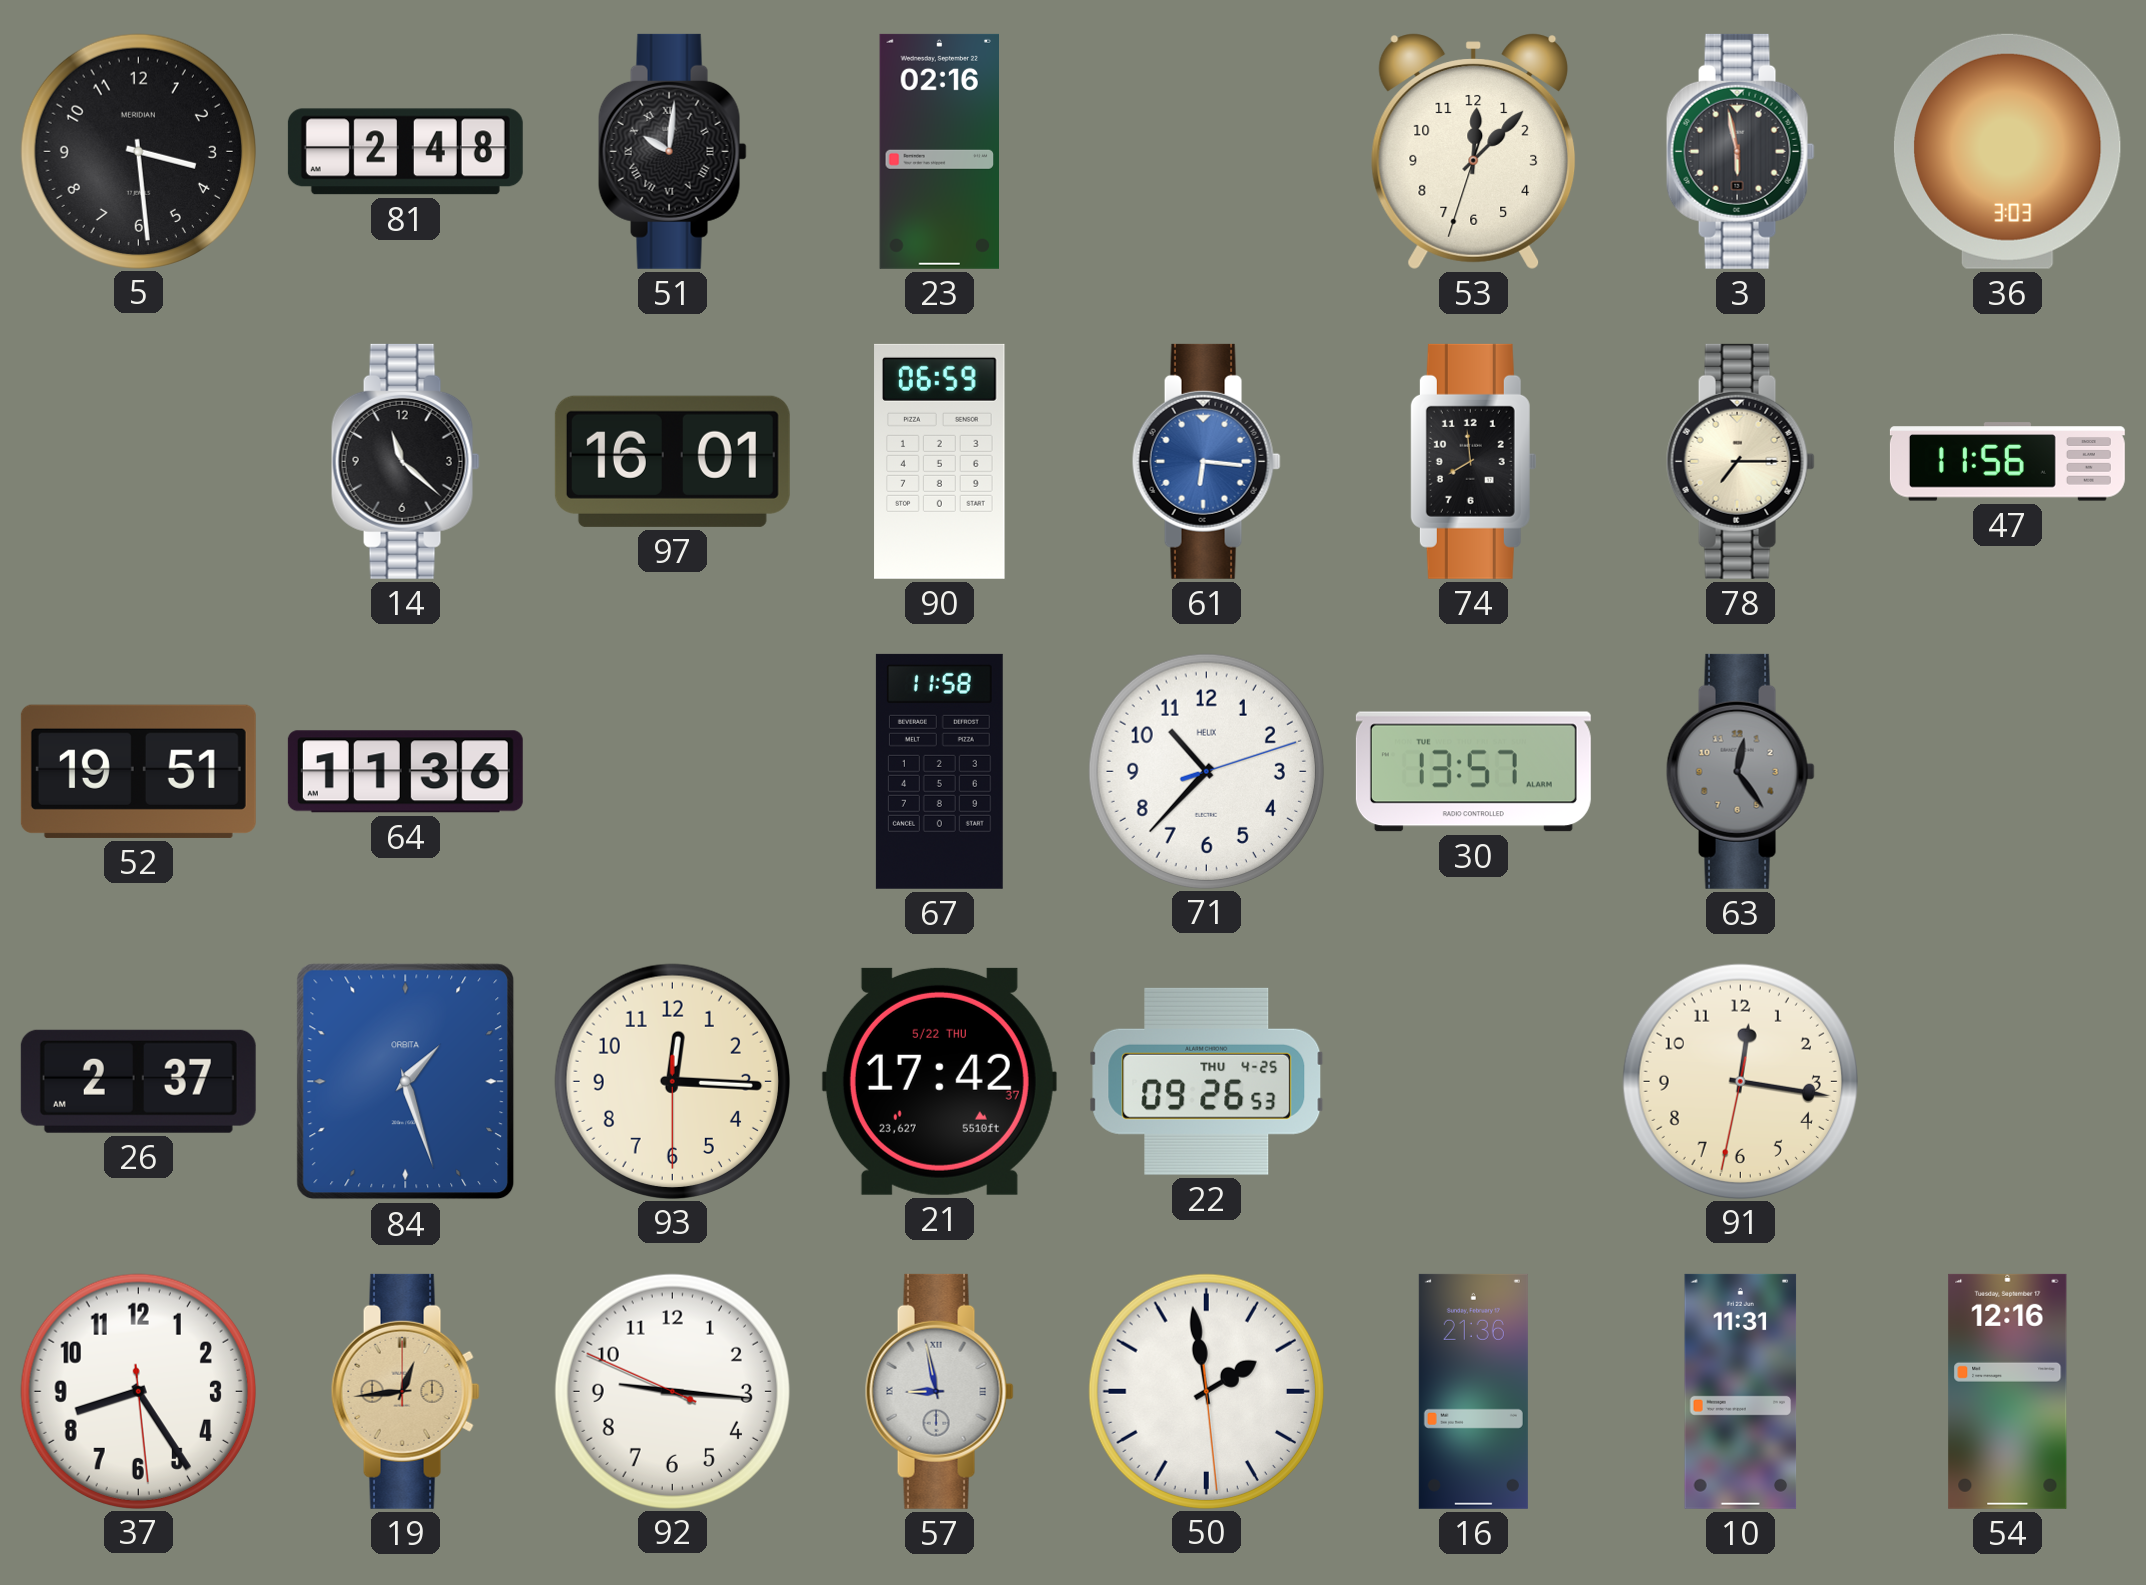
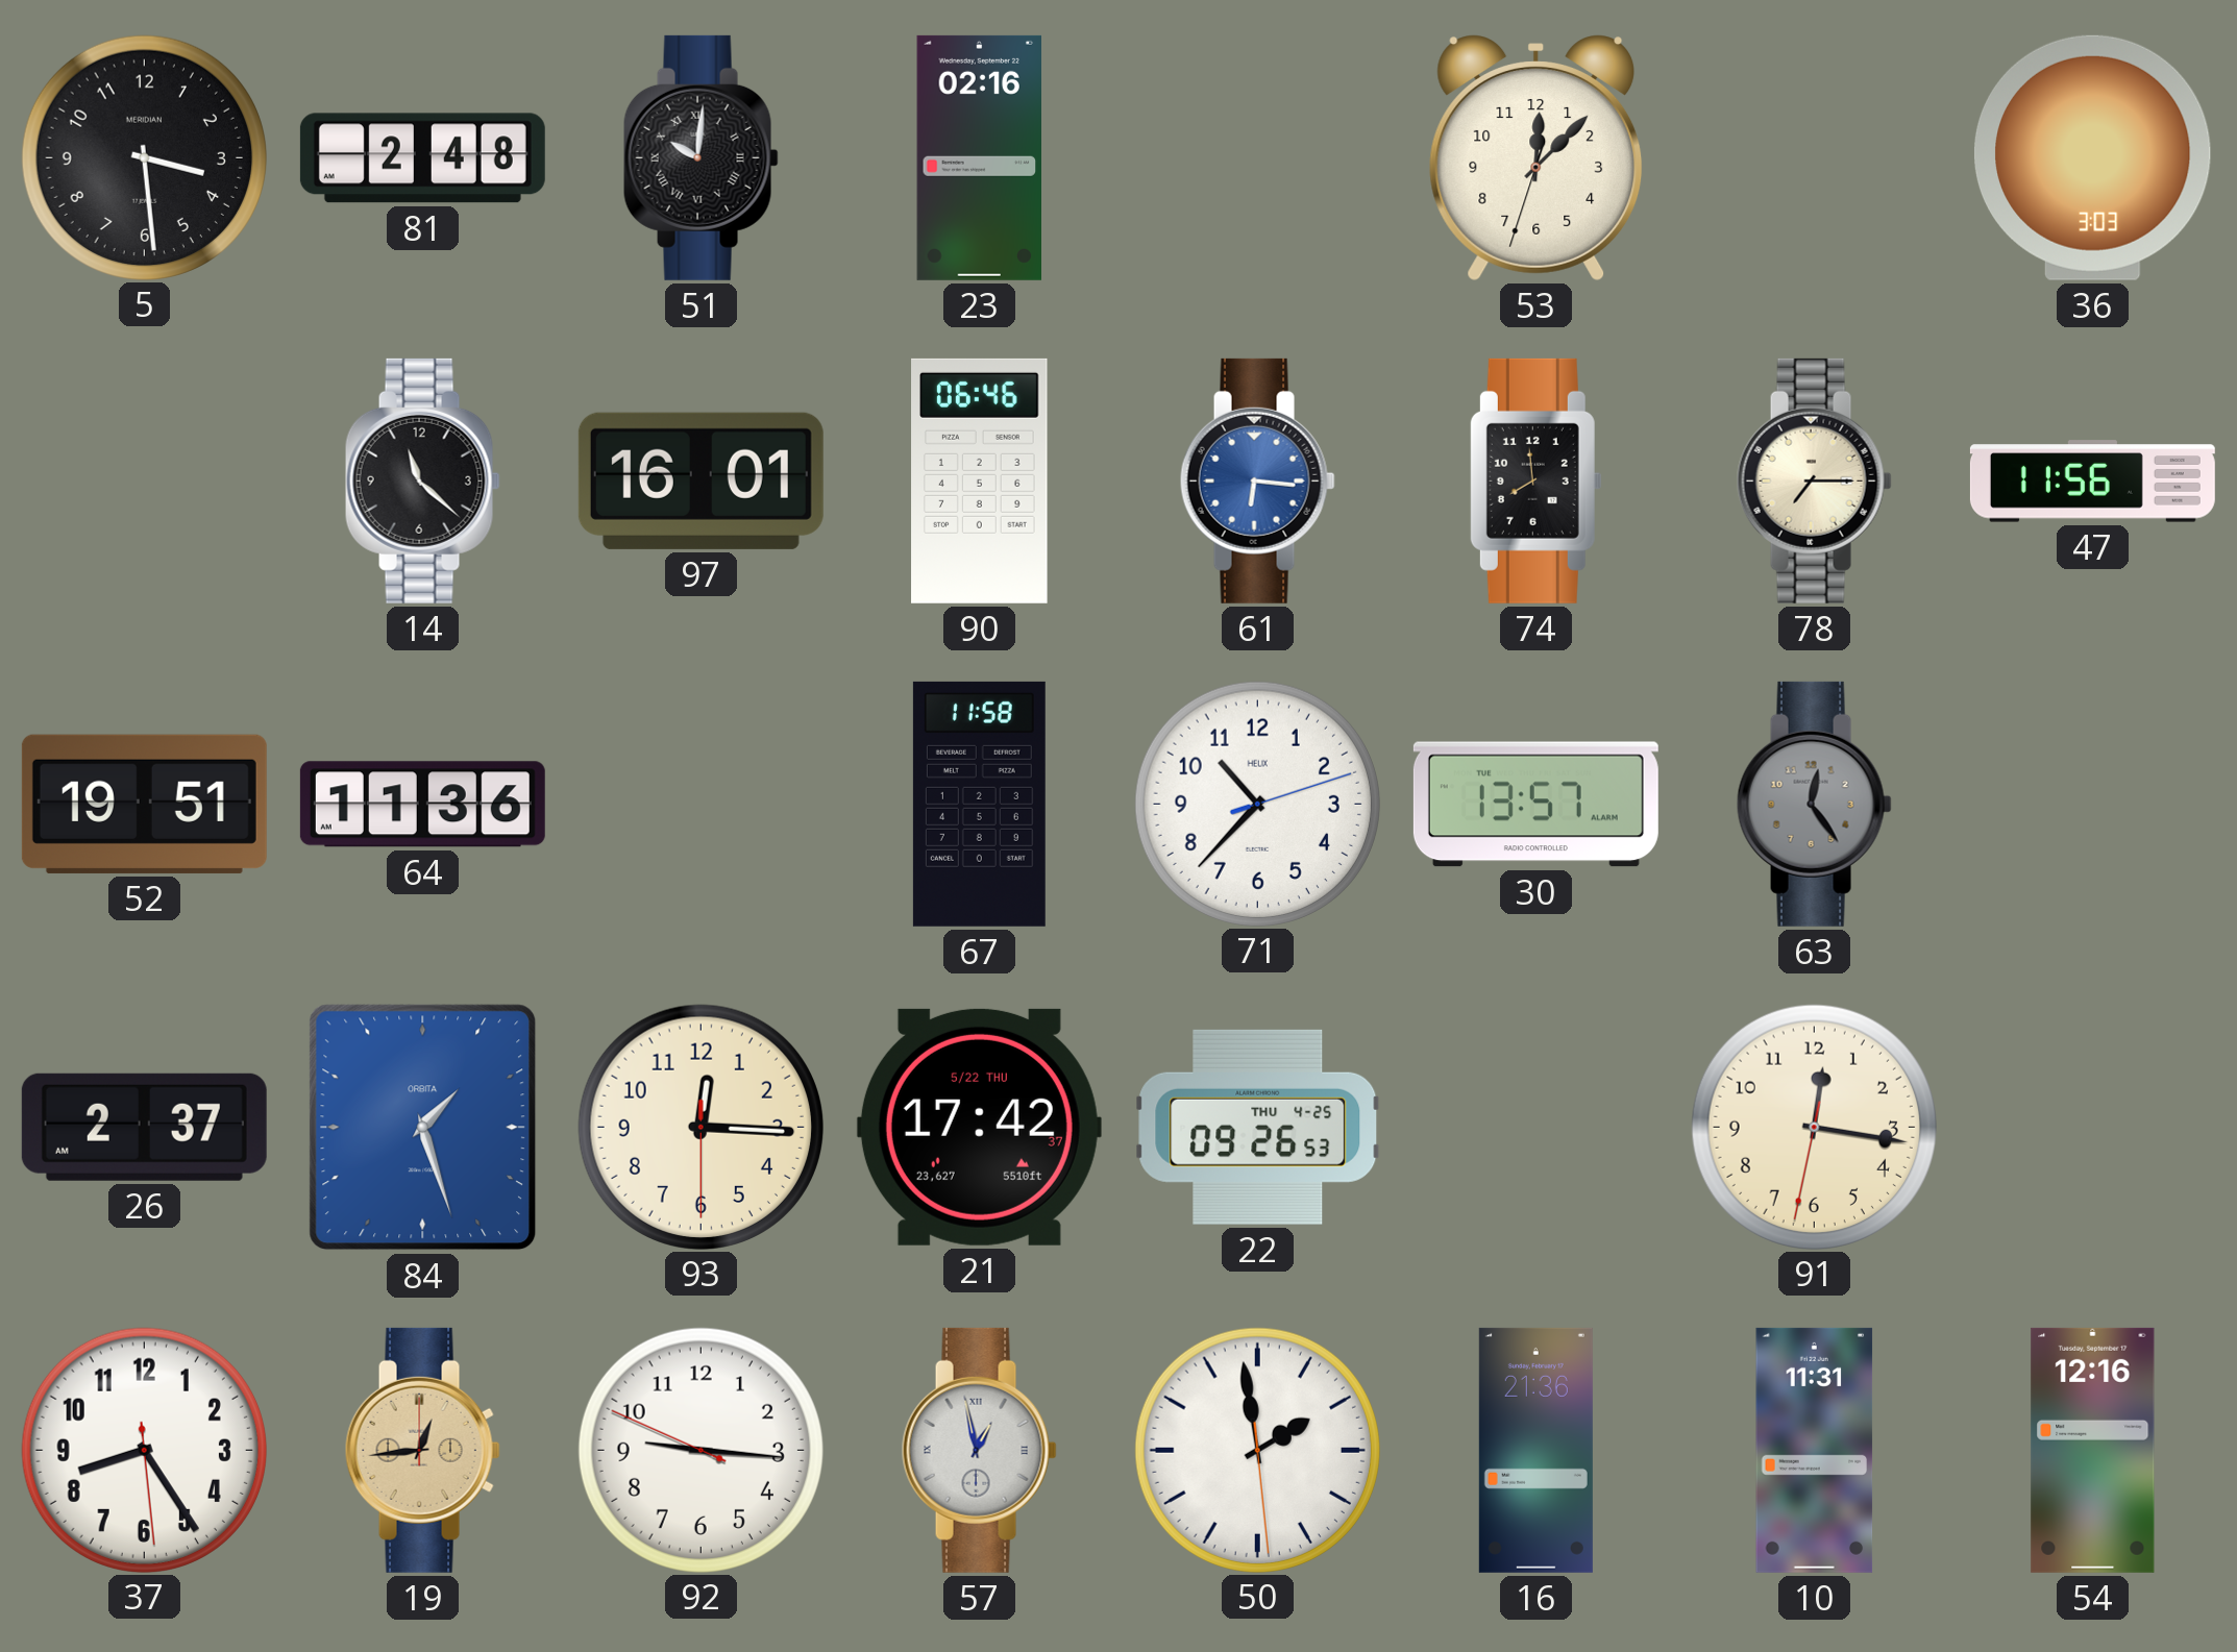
3: 5:58 -> none (1740, 151)
90: 06:59 -> 06:46 (980, 480)
57: 8:58 -> 12:58 (979, 1450)
